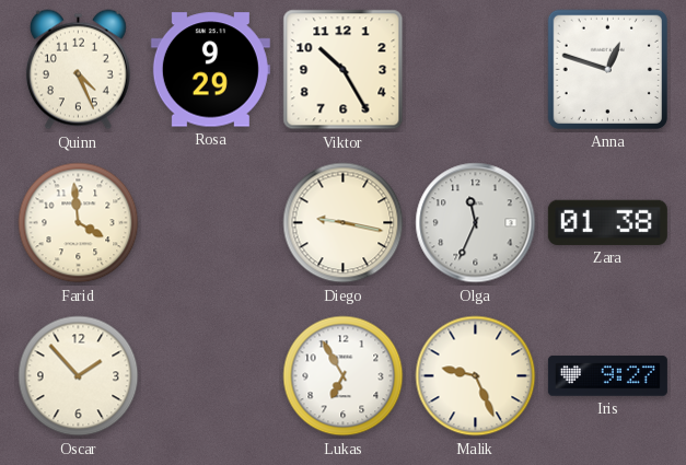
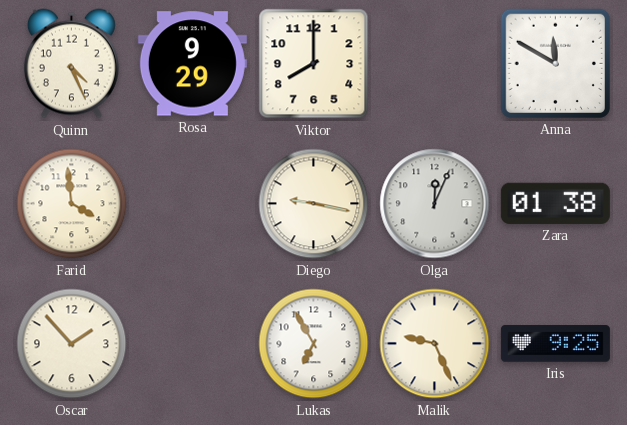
Viktor: 10:25 -> 8:00 (314, 64)
Anna: 12:48 -> 11:50 (555, 63)
Olga: 11:34 -> 12:04 (435, 204)
Iris: 9:27 -> 9:25 (555, 344)
